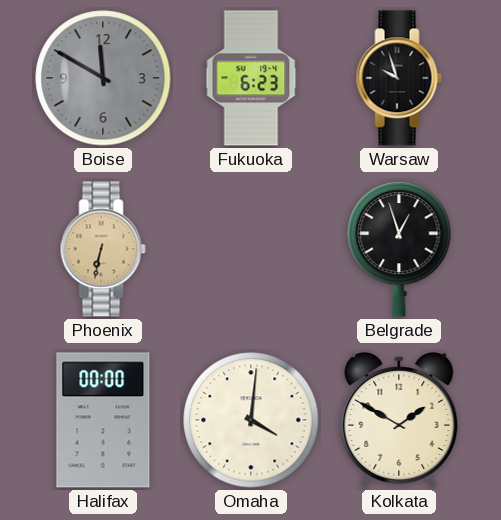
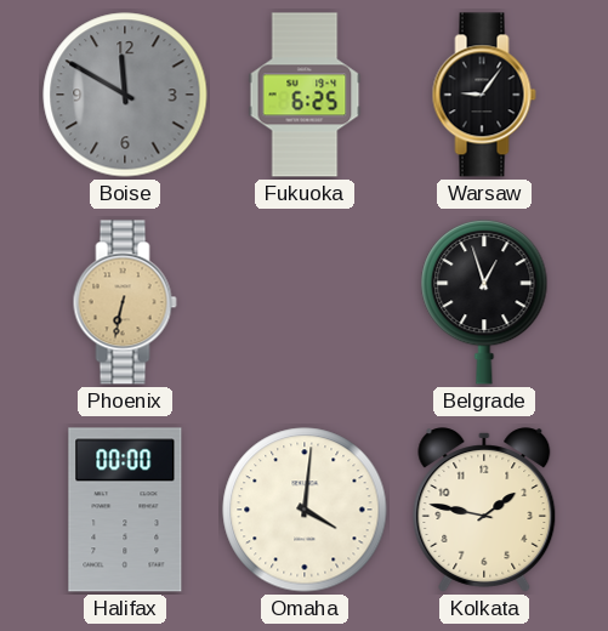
Fukuoka: 6:23 -> 6:25 (305, 95)
Warsaw: 9:57 -> 9:06 (484, 95)
Kolkata: 1:50 -> 1:47 (484, 510)
